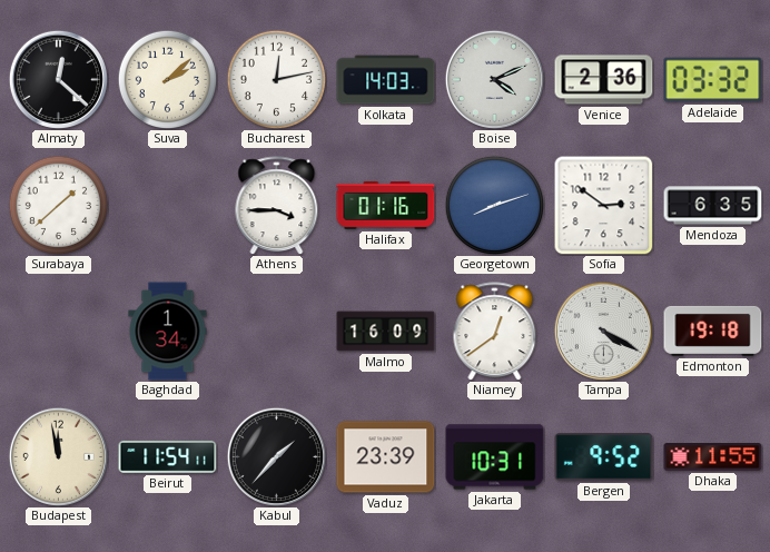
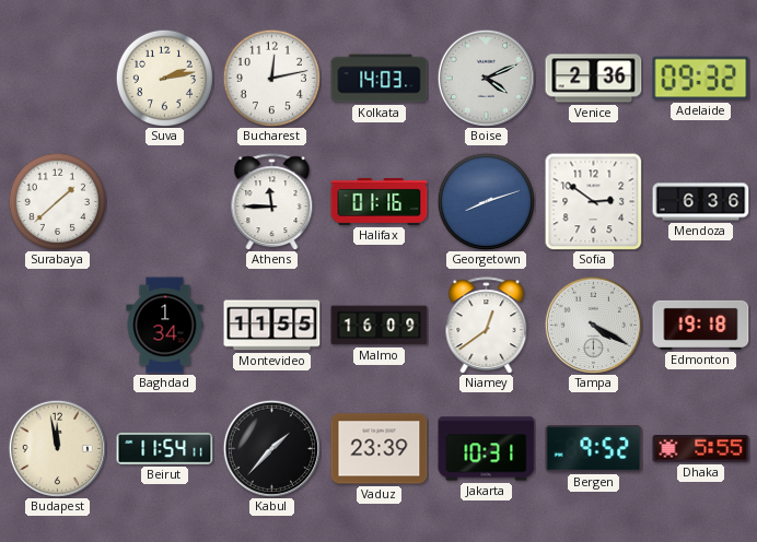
Almaty: 12:22 -> none (58, 79)
Suva: 2:08 -> 2:13 (164, 78)
Adelaide: 03:32 -> 09:32 (701, 79)
Athens: 3:45 -> 11:45 (272, 202)
Mendoza: 6:35 -> 6:36 (701, 202)
Montevideo: none -> 11:55 (272, 326)
Dhaka: 11:55 -> 5:55 (701, 449)
